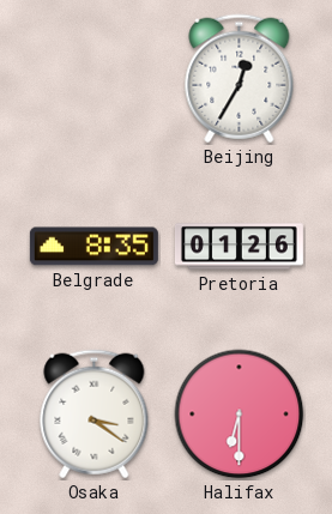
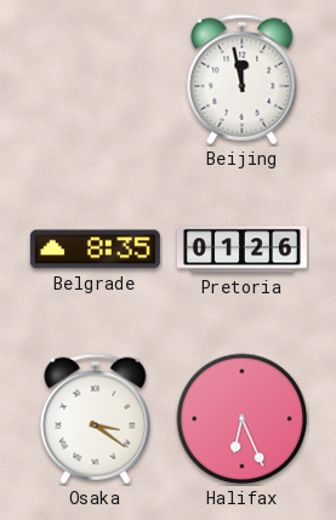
Beijing: 12:35 -> 11:58 (243, 80)
Halifax: 6:30 -> 6:26 (243, 419)
